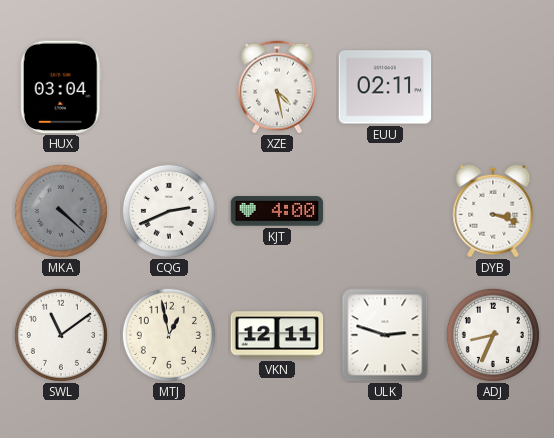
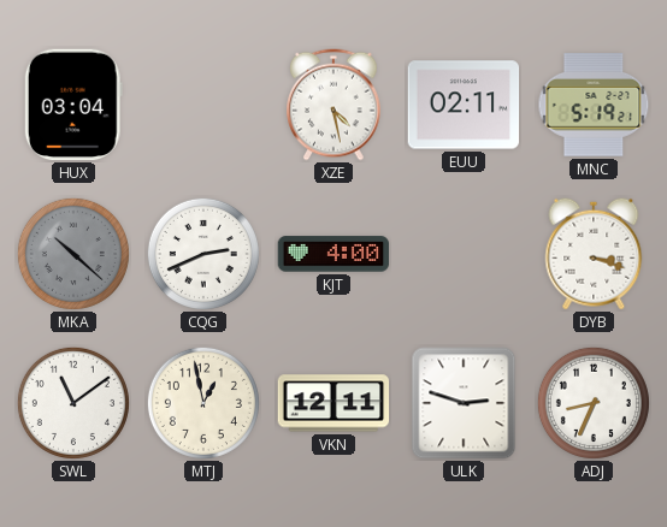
MNC: none -> 5:19 (594, 105)
MKA: 4:22 -> 10:22 (73, 254)
